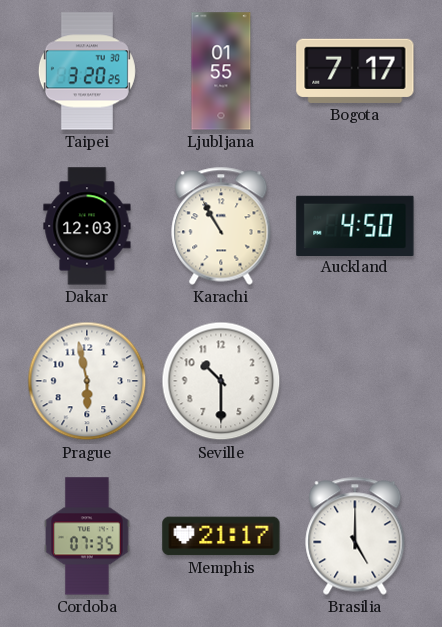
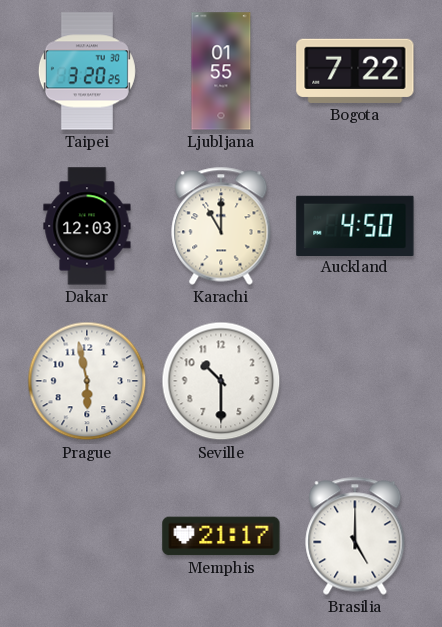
Bogota: 7:17 -> 7:22 (355, 71)
Karachi: 10:55 -> 11:00 (221, 226)
Cordoba: 07:35 -> none (87, 536)
